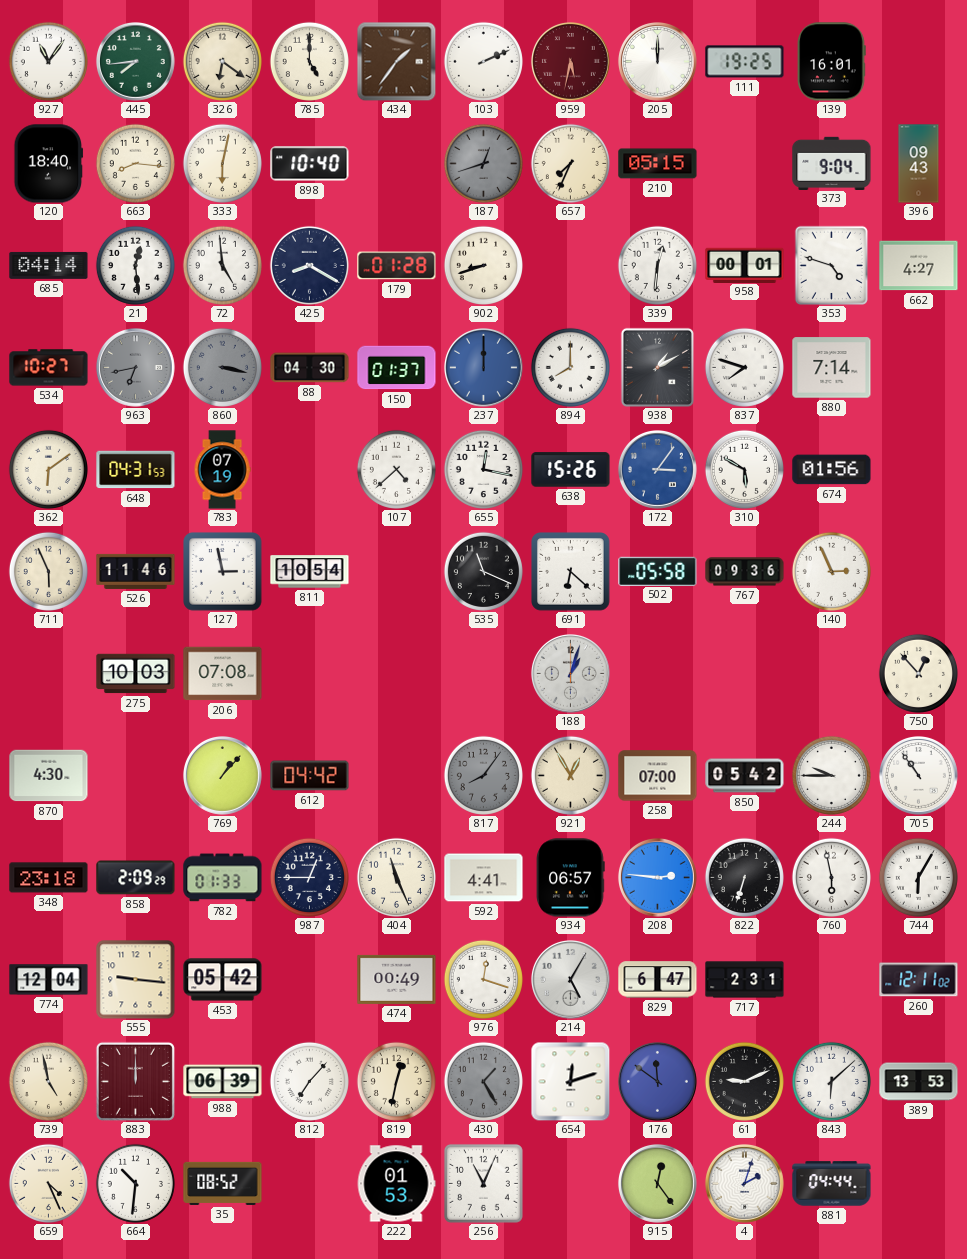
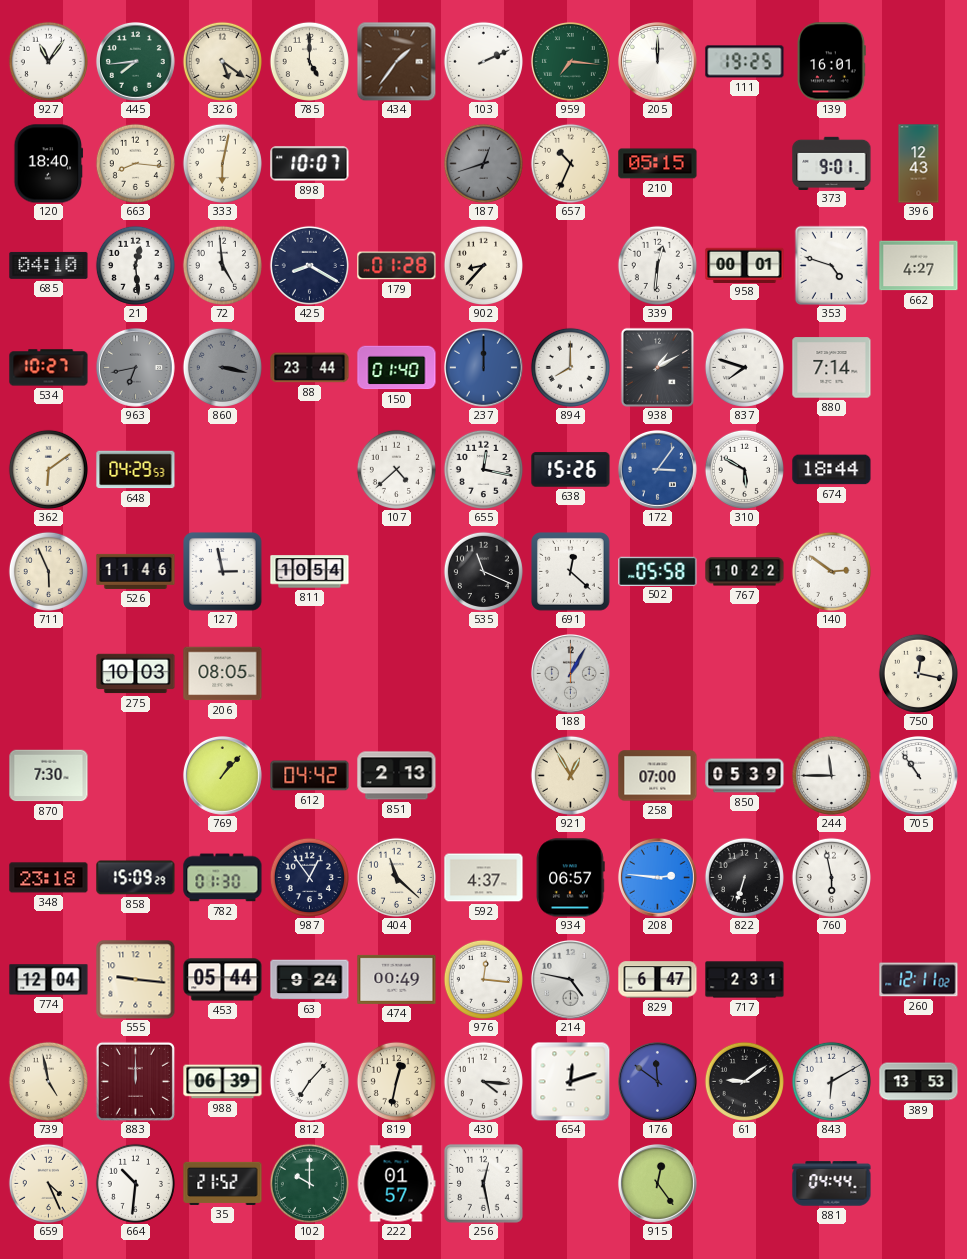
326: 6:21 -> 5:21 (222, 61)
959: 5:32 -> 7:16 (571, 62)
959 dial: burgundy -> green (571, 62)
898: 10:40 -> 10:07 (310, 164)
657: 7:34 -> 10:34 (570, 163)
373: 9:04 -> 9:01 (832, 163)
396: 09:43 -> 12:43 (919, 164)
685: 04:14 -> 04:10 (49, 265)
902: 8:42 -> 8:37 (483, 265)
88: 04:30 -> 23:44 (310, 368)
150: 01:37 -> 01:40 (397, 368)
648: 04:31 -> 04:29 (136, 470)
783: 07:19 -> none (222, 470)
674: 01:56 -> 18:44 (832, 470)
691: 6:22 -> 12:22 (571, 572)
767: 09:36 -> 10:22 (745, 572)
140: 2:56 -> 2:51 (831, 571)
206: 07:08 -> 08:05 (223, 674)
188: 1:03 -> 1:05 (571, 674)
750: 12:53 -> 12:17 (918, 673)
870: 4:30 -> 7:30 (49, 776)
851: none -> 2:13 (397, 776)
817: 8:06 -> none (483, 775)
850: 05:42 -> 05:39 (745, 776)
244: 9:45 -> 11:45 (831, 775)
858: 2:09 -> 15:09 (136, 878)
782: 01:33 -> 01:30 (223, 878)
987: 12:45 -> 12:54 (309, 877)
404: 11:26 -> 11:22 (396, 877)
592: 4:41 -> 4:37 (484, 878)
744: 6:05 -> none (918, 877)
453: 05:42 -> 05:44 (223, 980)
63: none -> 9:24 (310, 980)
976: 12:18 -> 12:16 (483, 979)
214: 5:05 -> 4:47 (571, 980)
430: 1:25 -> 4:16 (483, 1081)
430 dial: grey -> white (483, 1081)
61: 9:11 -> 9:09 (744, 1081)
843: 6:08 -> 6:10 (831, 1081)
35: 08:52 -> 21:52 (223, 1183)
102: none -> 10:00 (309, 1183)
222: 01:53 -> 01:57 (396, 1184)
256: 11:04 -> 12:28 (483, 1183)
4: 2:03 -> none (745, 1184)
